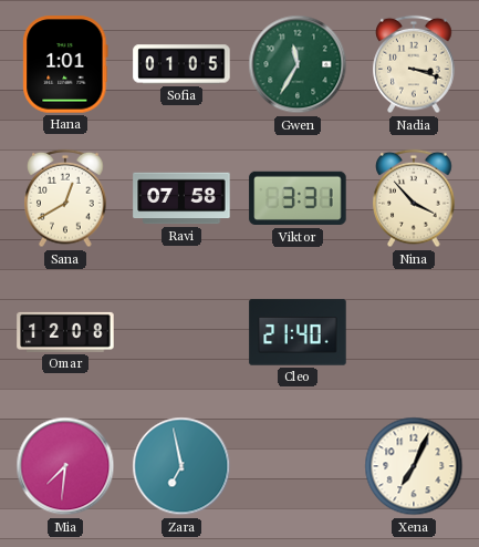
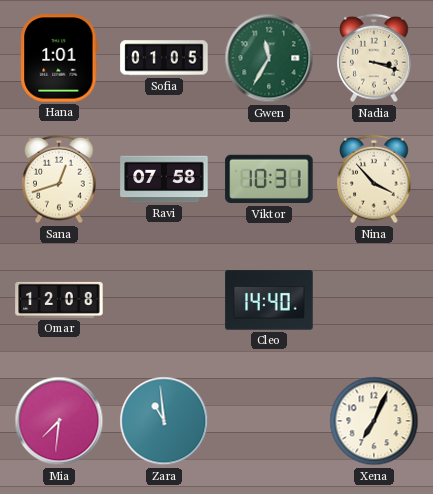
Sana: 12:40 -> 12:42 (59, 179)
Viktor: 3:31 -> 10:31 (269, 179)
Cleo: 21:40 -> 14:40 (269, 300)
Zara: 6:58 -> 10:59 (164, 421)
